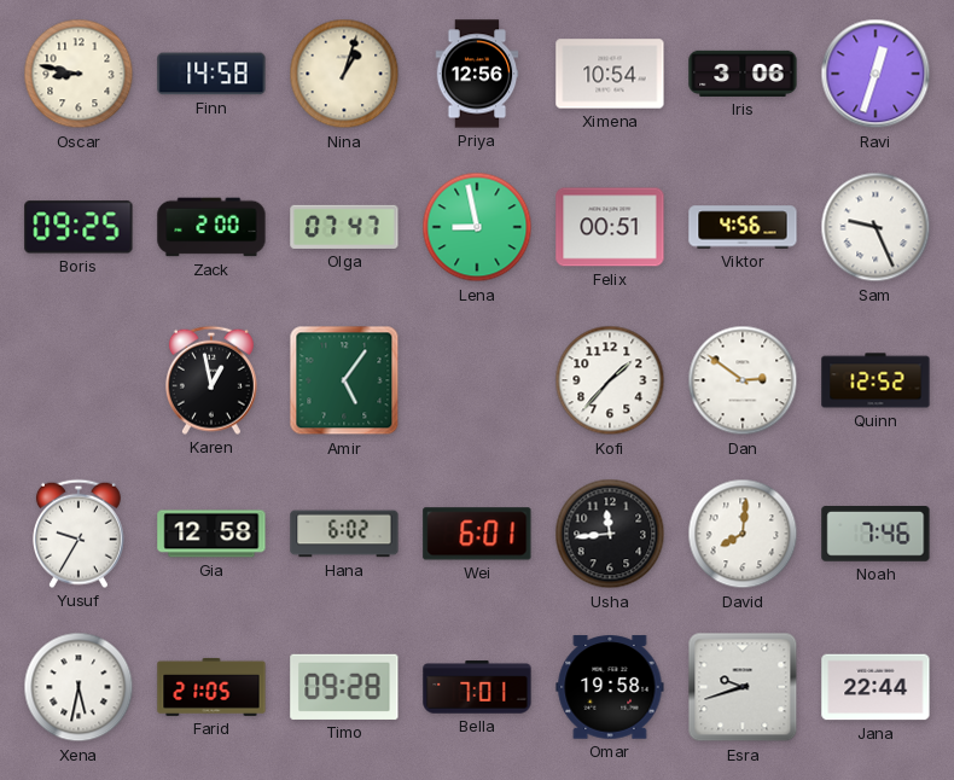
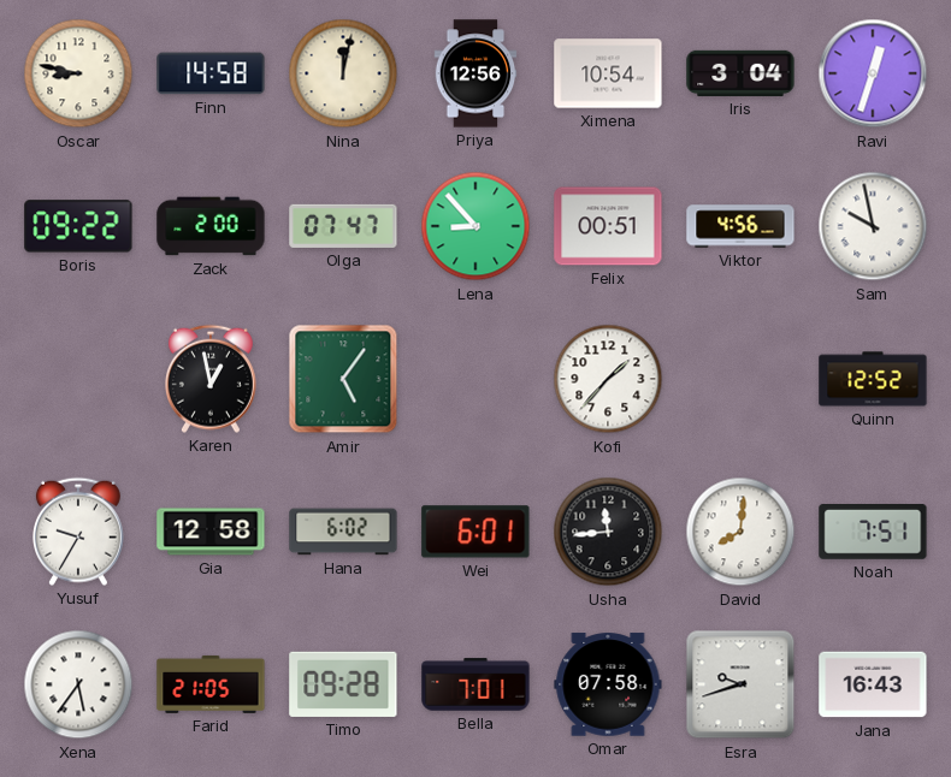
Nina: 1:03 -> 12:02 (343, 73)
Iris: 3:06 -> 3:04 (740, 73)
Boris: 09:25 -> 09:22 (78, 226)
Lena: 8:58 -> 8:53 (475, 226)
Sam: 9:26 -> 9:58 (873, 226)
Dan: 2:51 -> none (743, 380)
Noah: 7:46 -> 7:51 (873, 533)
Xena: 5:32 -> 5:36 (78, 684)
Omar: 19:58 -> 07:58 (608, 684)
Jana: 22:44 -> 16:43 (873, 684)
